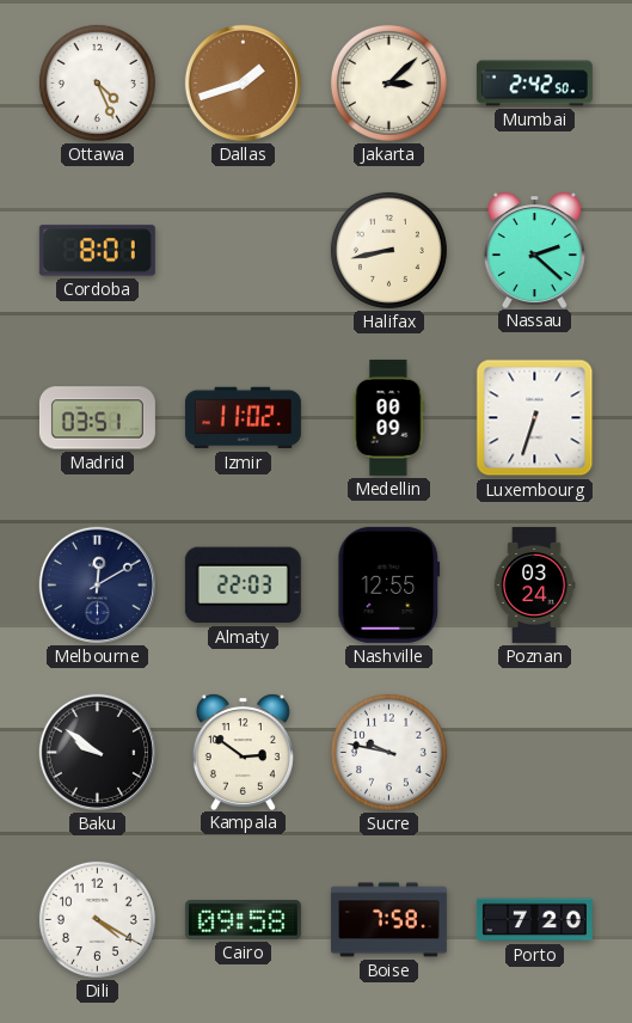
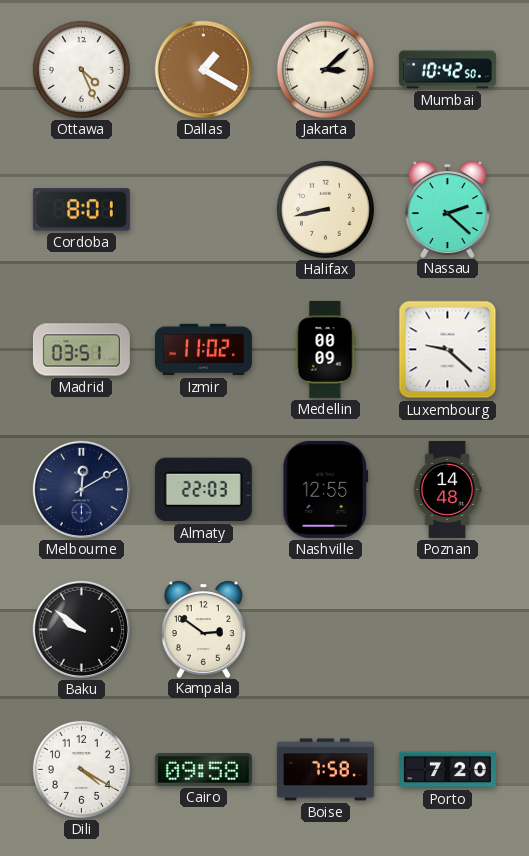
Dallas: 1:42 -> 1:20 (203, 69)
Mumbai: 2:42 -> 10:42 (447, 70)
Luxembourg: 6:33 -> 9:22 (448, 350)
Poznan: 03:24 -> 14:48 (447, 489)
Sucre: 9:47 -> none (388, 752)
